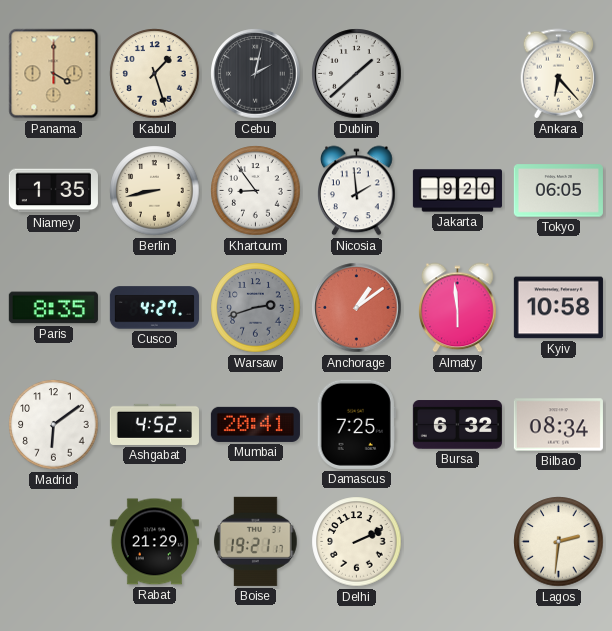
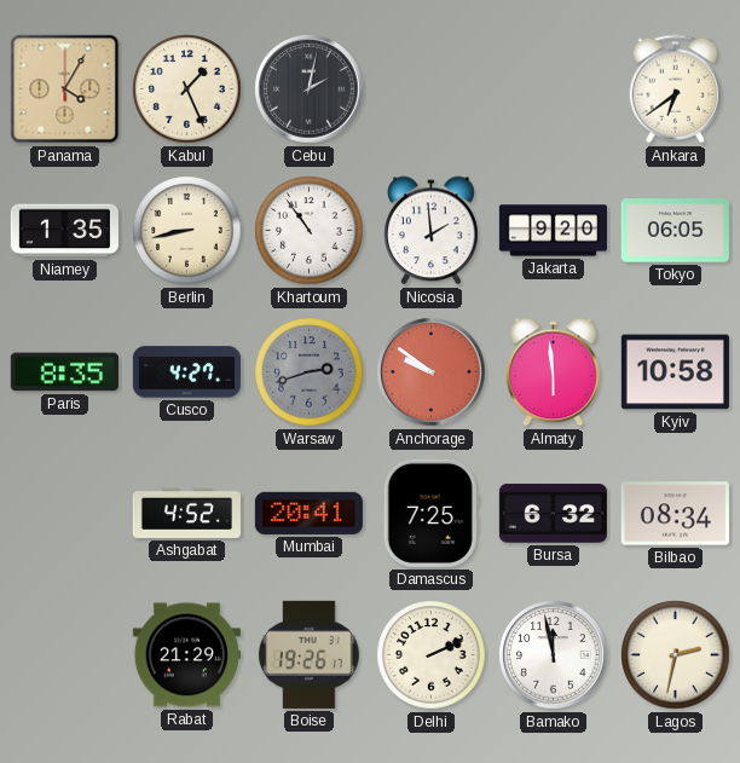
Panama: 4:00 -> 4:05 (65, 89)
Kabul: 1:27 -> 1:26 (187, 89)
Dublin: 1:38 -> none (357, 74)
Ankara: 6:23 -> 6:39 (676, 89)
Khartoum: 8:54 -> 10:54 (310, 231)
Anchorage: 1:09 -> 9:51 (432, 372)
Madrid: 6:09 -> none (54, 425)
Boise: 19:21 -> 19:26 (308, 654)
Bamako: none -> 11:58 (554, 655)
Lagos: 2:31 -> 2:32 (676, 655)
